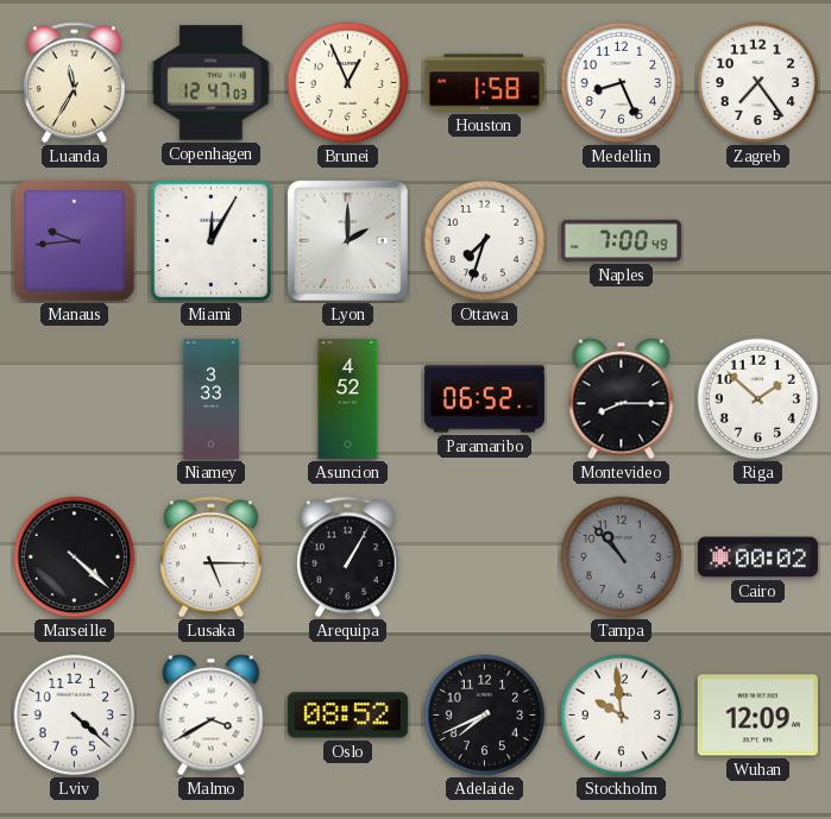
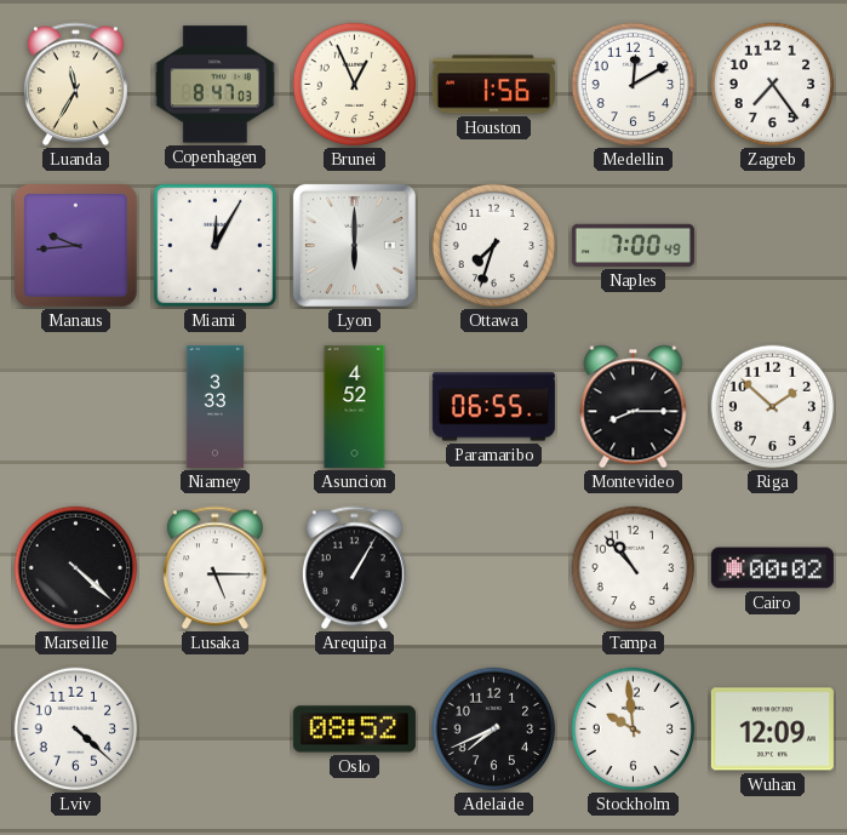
Copenhagen: 12:47 -> 8:47 (214, 85)
Houston: 1:58 -> 1:56 (493, 85)
Medellin: 8:26 -> 12:10 (634, 85)
Lyon: 2:00 -> 6:00 (354, 245)
Paramaribo: 06:52 -> 06:55 (493, 407)
Tampa dial: grey -> white (634, 568)
Malmo: 3:40 -> none (212, 716)
